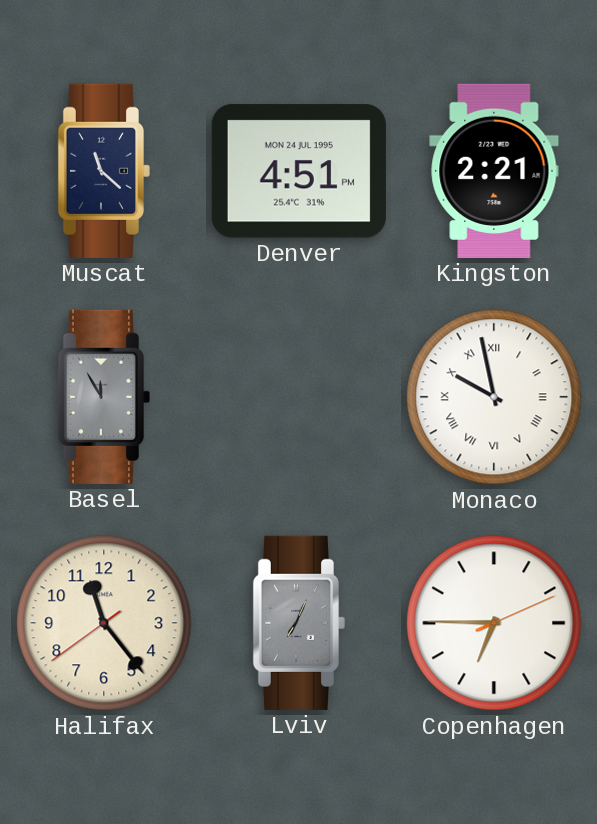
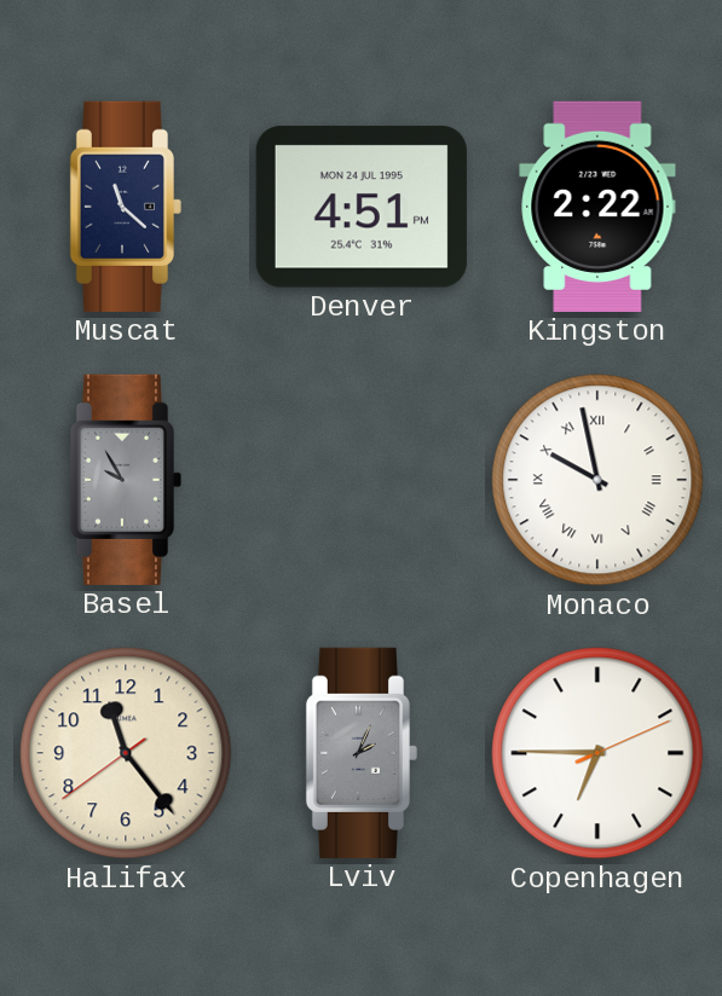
Kingston: 2:21 -> 2:22 (597, 207)
Basel: 11:55 -> 9:55 (125, 480)
Lviv: 7:04 -> 2:04 (360, 753)
